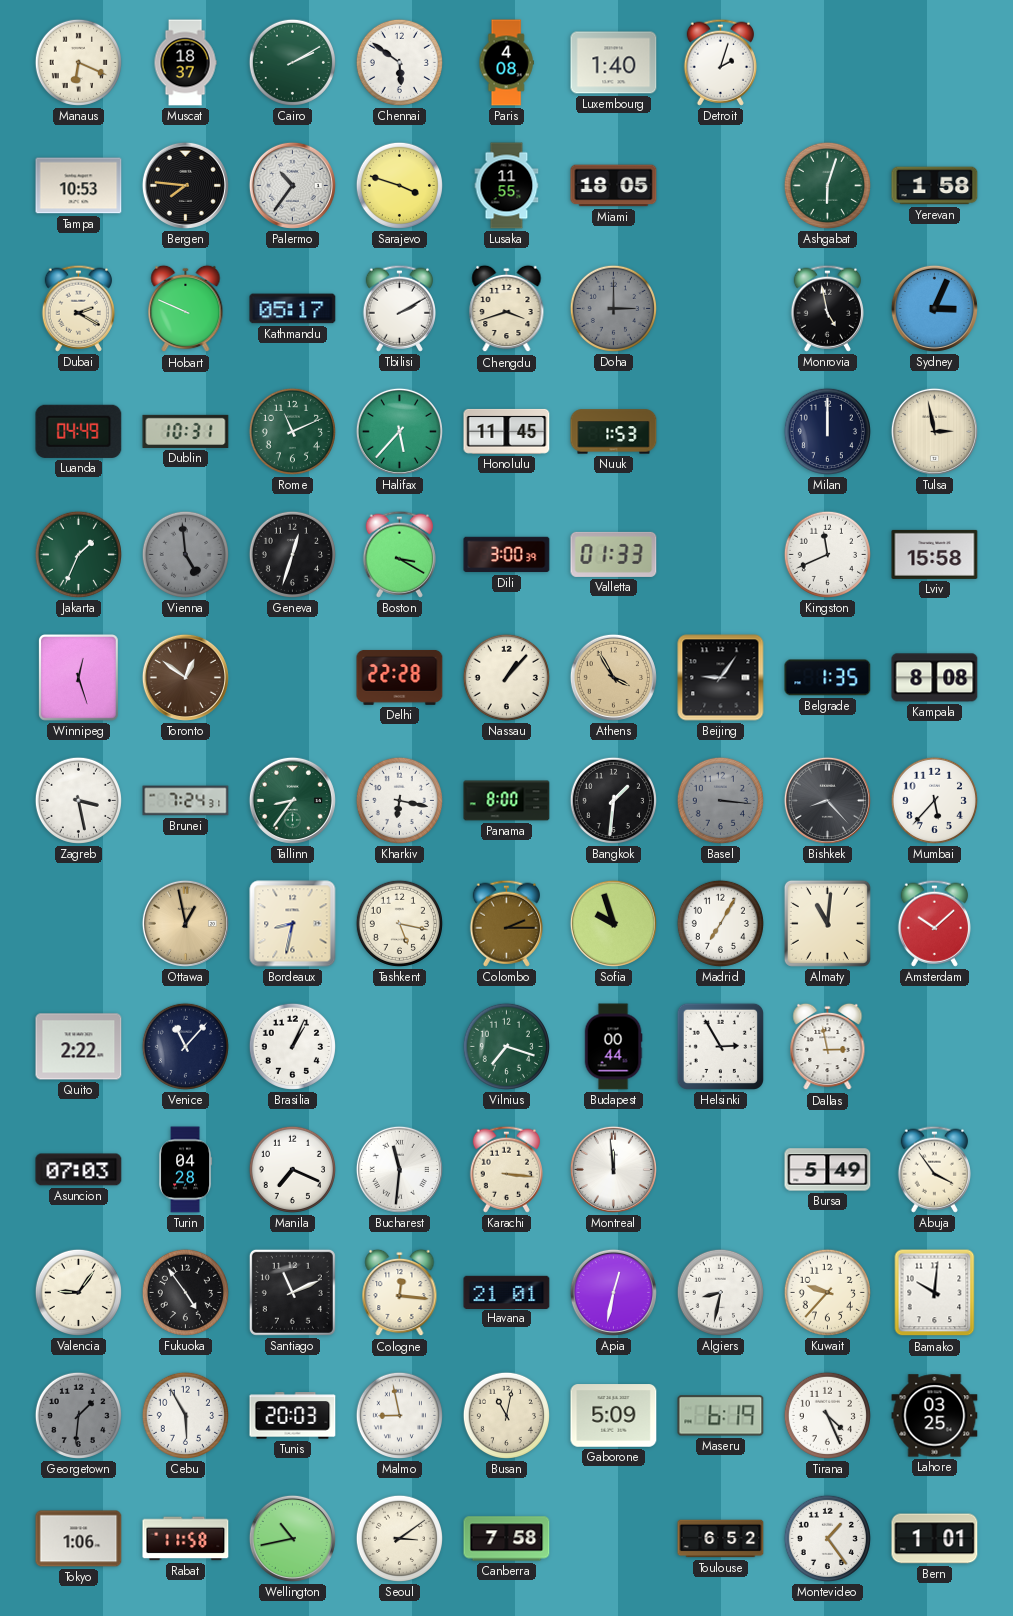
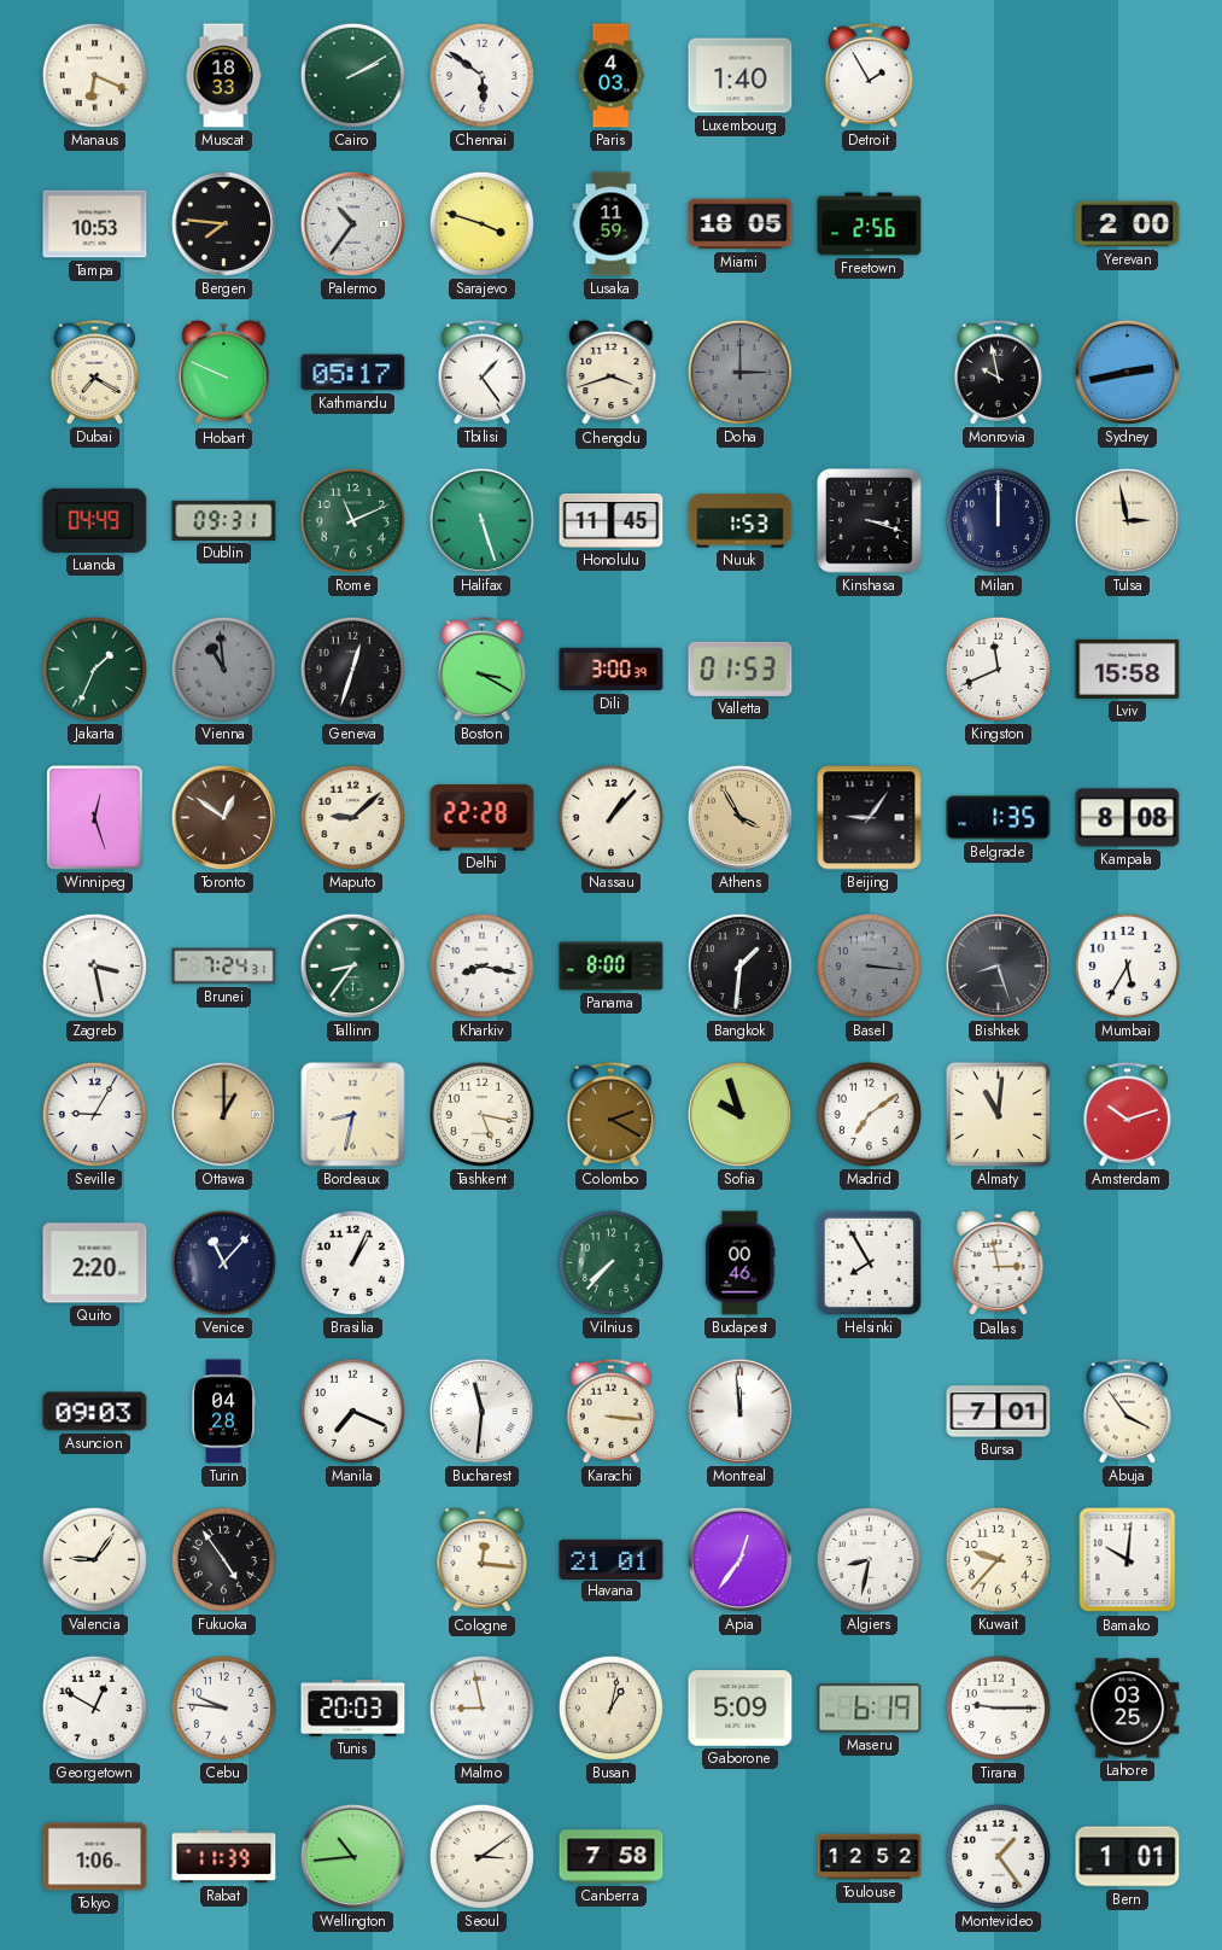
Muscat: 18:37 -> 18:33 (223, 76)
Paris: 4:08 -> 4:03 (610, 76)
Detroit: 2:03 -> 1:55 (869, 75)
Lusaka: 11:55 -> 11:59 (612, 224)
Freetown: none -> 2:56 (870, 224)
Ashgabat: 6:03 -> none (827, 185)
Yerevan: 1:58 -> 2:00 (1128, 224)
Dubai: 2:20 -> 7:20 (94, 372)
Tbilisi: 2:10 -> 1:24 (481, 372)
Monrovia: 4:58 -> 9:58 (998, 372)
Sydney: 3:04 -> 2:43 (1127, 372)
Dublin: 10:31 -> 09:31 (224, 520)
Halifax: 5:37 -> 5:27 (481, 520)
Kinshasa: none -> 3:18 (870, 521)
Vienna: 4:59 -> 10:59 (223, 669)
Valletta: 01:33 -> 01:53 (741, 669)
Maputo: none -> 9:08 (352, 817)
Kharkiv: 6:17 -> 8:17 (481, 965)
Bishkek: 8:23 -> 8:27 (998, 965)
Mumbai: 5:37 -> 5:35 (1127, 965)
Seville: none -> 9:05 (94, 1114)
Ottawa: 12:58 -> 1:00 (223, 1114)
Colombo: 2:15 -> 2:20 (610, 1114)
Madrid: 7:05 -> 7:09 (869, 1114)
Amsterdam: 10:08 -> 10:12 (1127, 1114)
Quito: 2:22 -> 2:20 (95, 1263)
Vilnius: 7:18 -> 7:37 (610, 1262)
Budapest: 00:44 -> 00:46 (739, 1263)
Helsinki: 2:55 -> 7:55 (869, 1262)
Asuncion: 07:03 -> 09:03 (95, 1412)
Bursa: 5:49 -> 7:01 (999, 1412)
Santiago: 11:11 -> none (292, 1292)
Apia: 12:32 -> 12:36 (739, 1559)
Georgetown: 1:31 -> 12:50 (94, 1707)
Georgetown dial: grey -> white (94, 1707)
Cebu: 5:55 -> 9:46 (223, 1707)
Busan: 11:02 -> 1:02 (610, 1707)
Tirana: 4:26 -> 9:15 (998, 1707)
Rabat: 11:58 -> 11:39 (224, 1857)
Wellington: 10:43 -> 10:44 (352, 1856)
Toulouse: 6:52 -> 12:52 (870, 1857)
